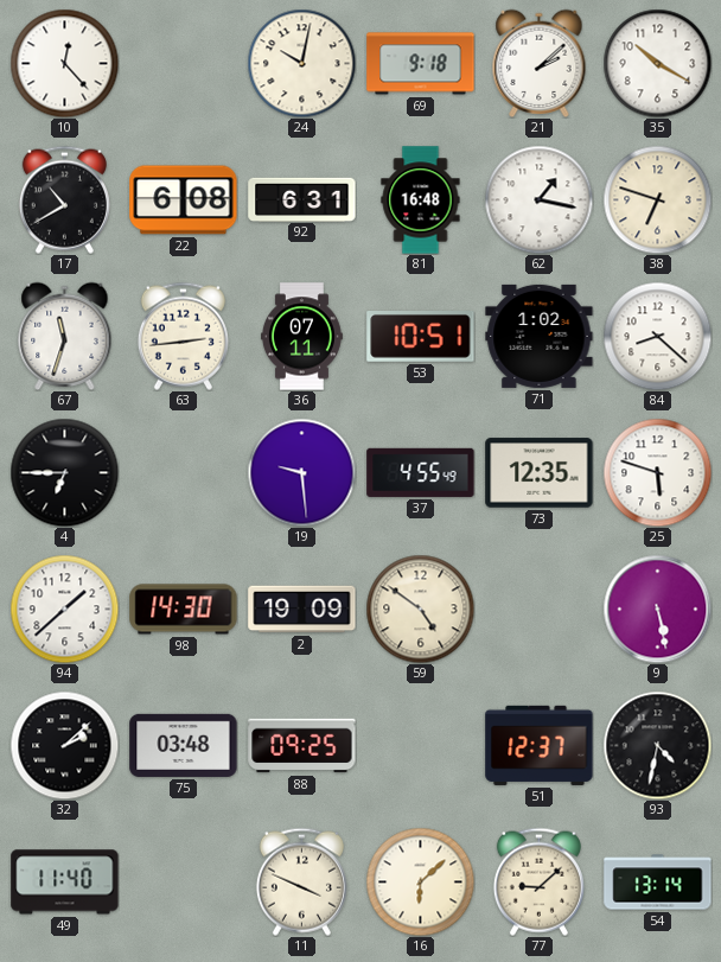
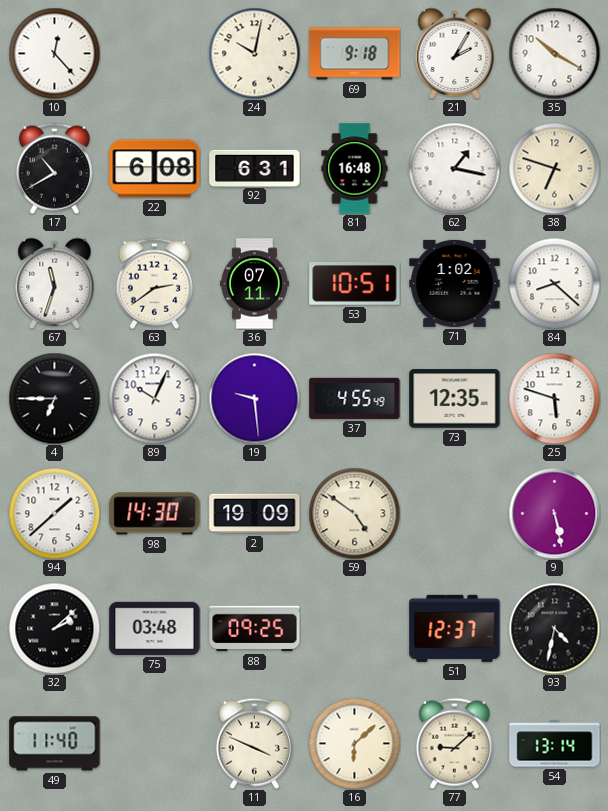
21: 2:08 -> 2:05 (455, 53)
63: 2:44 -> 2:39 (154, 283)
89: none -> 10:04 (154, 398)
